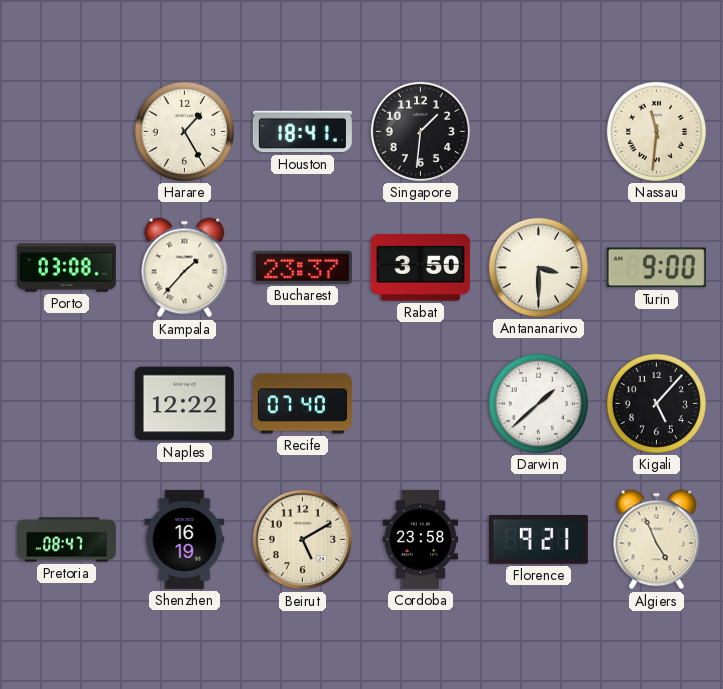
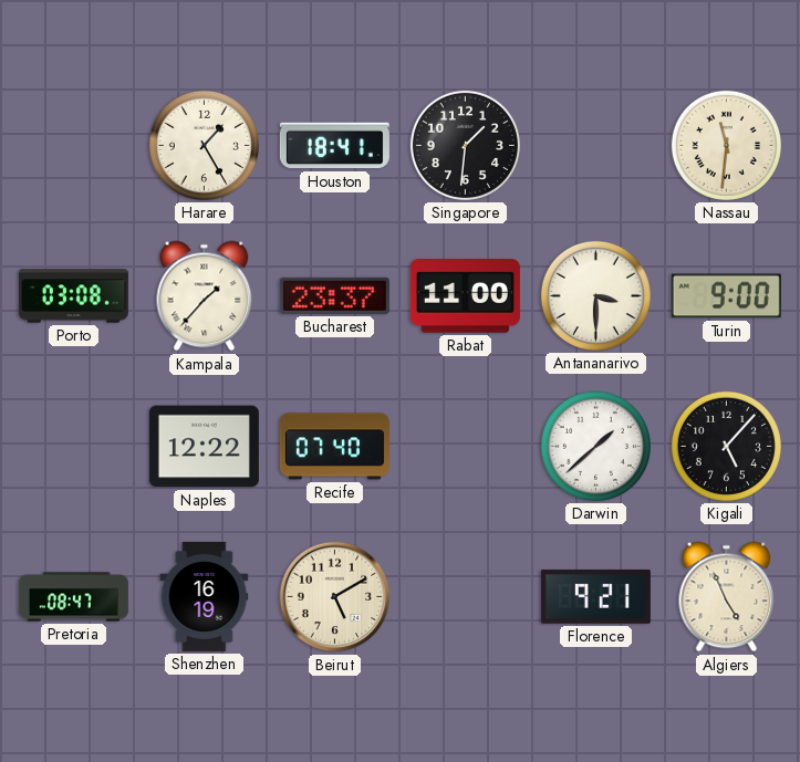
Rabat: 3:50 -> 11:00 (465, 296)
Cordoba: 23:58 -> none (421, 539)
